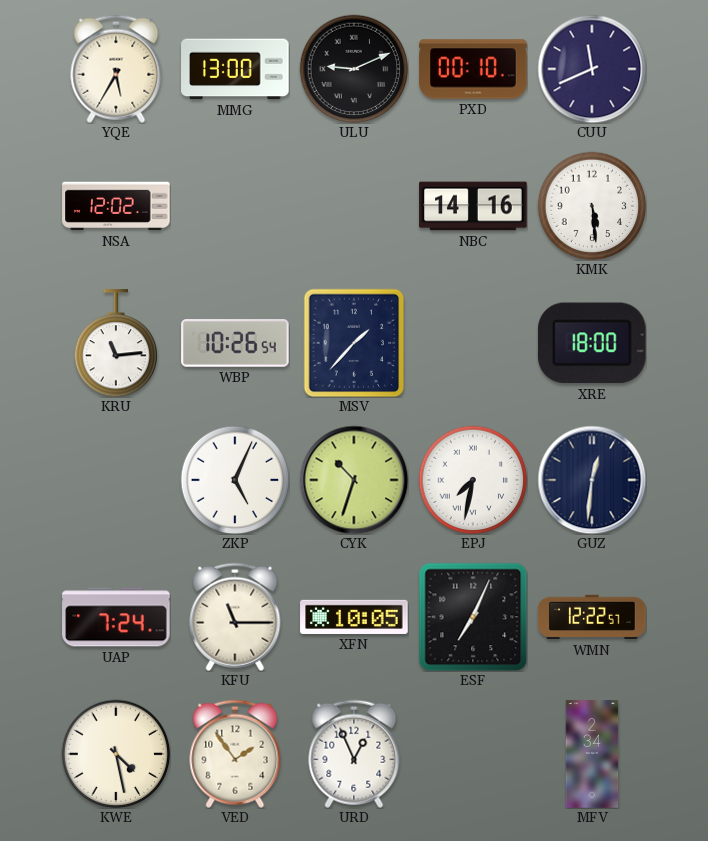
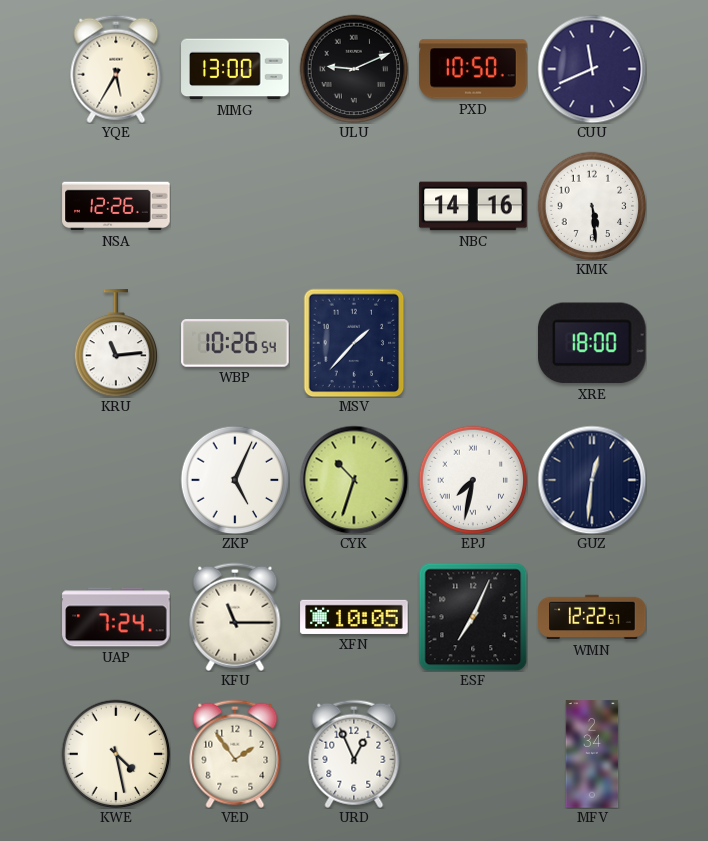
PXD: 00:10 -> 10:50 (473, 69)
NSA: 12:02 -> 12:26 (116, 206)
